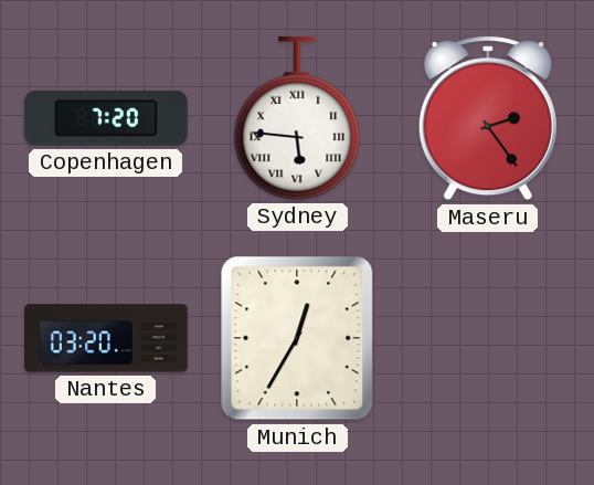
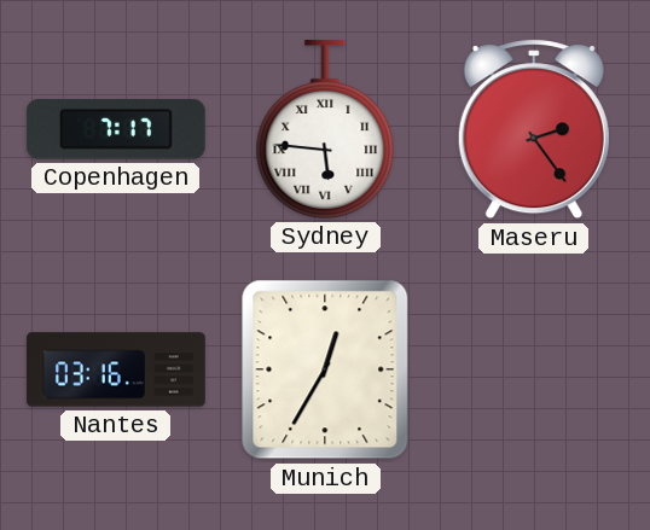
Copenhagen: 7:20 -> 7:17 (116, 129)
Nantes: 03:20 -> 03:16 (117, 369)
